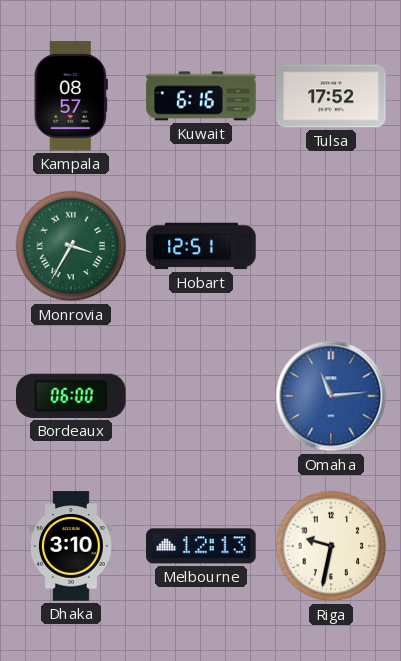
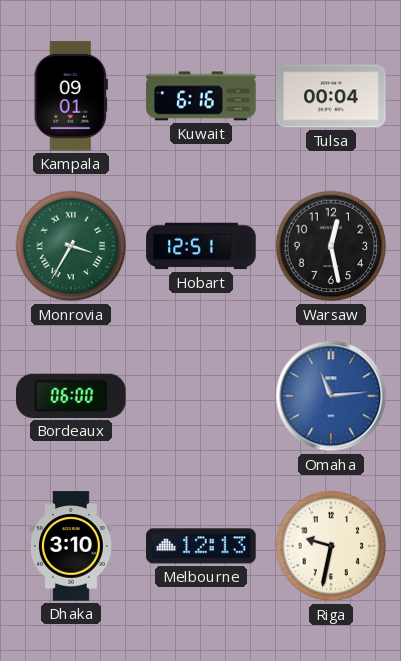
Kampala: 08:57 -> 09:01 (71, 96)
Tulsa: 17:52 -> 00:04 (331, 96)
Warsaw: none -> 12:28 (331, 246)
